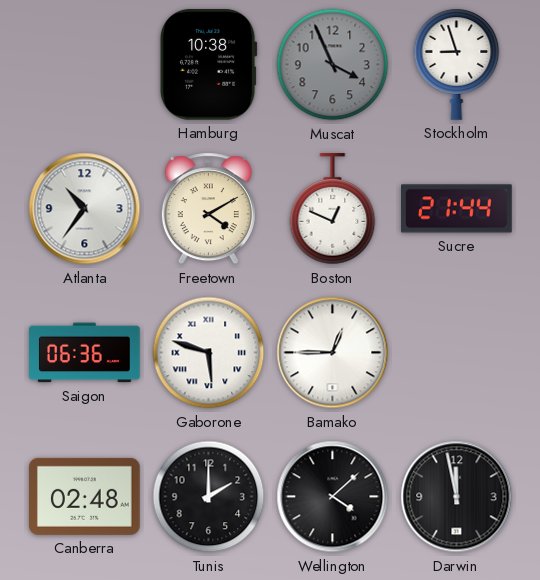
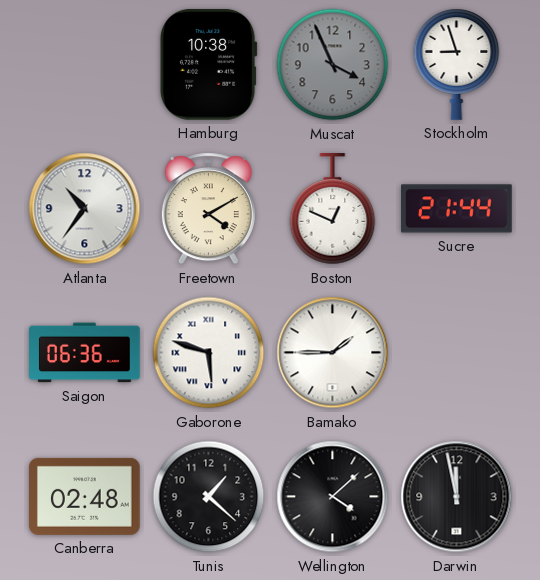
Bamako: 12:45 -> 1:45 (333, 353)
Tunis: 2:00 -> 1:22 (209, 497)
